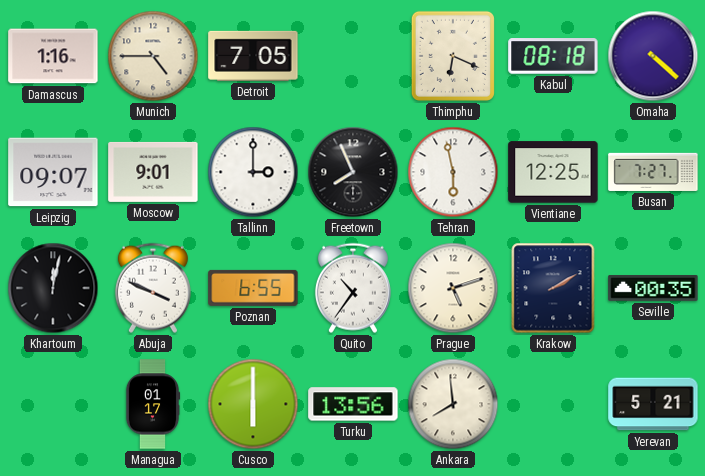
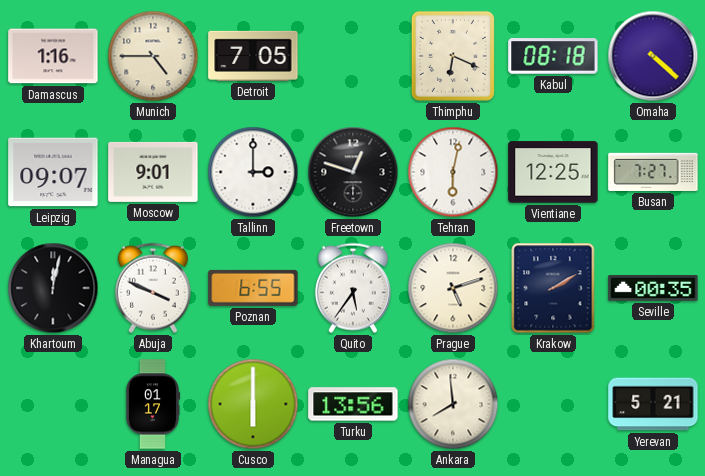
Freetown: 7:56 -> 12:48 (353, 172)
Tehran: 5:58 -> 6:02 (453, 172)
Quito: 10:36 -> 5:36 (353, 288)
